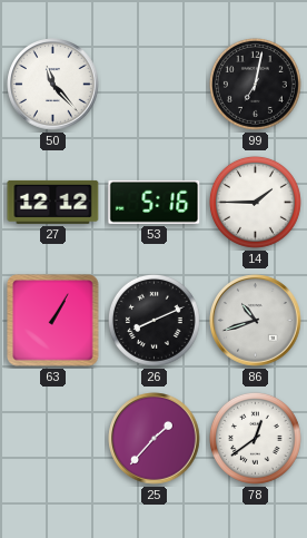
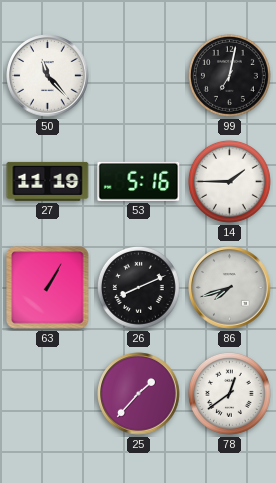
27: 12:12 -> 11:19 (48, 181)
86: 10:42 -> 7:42 (230, 288)
